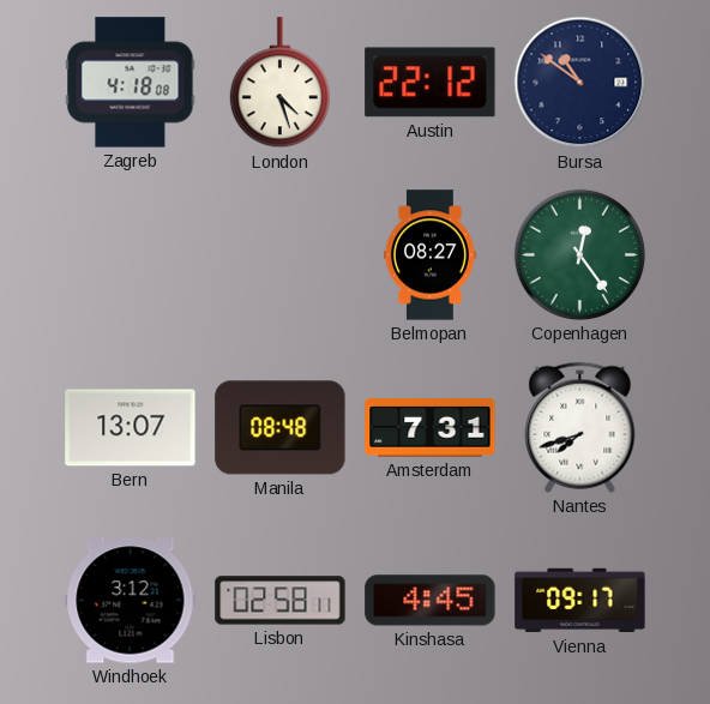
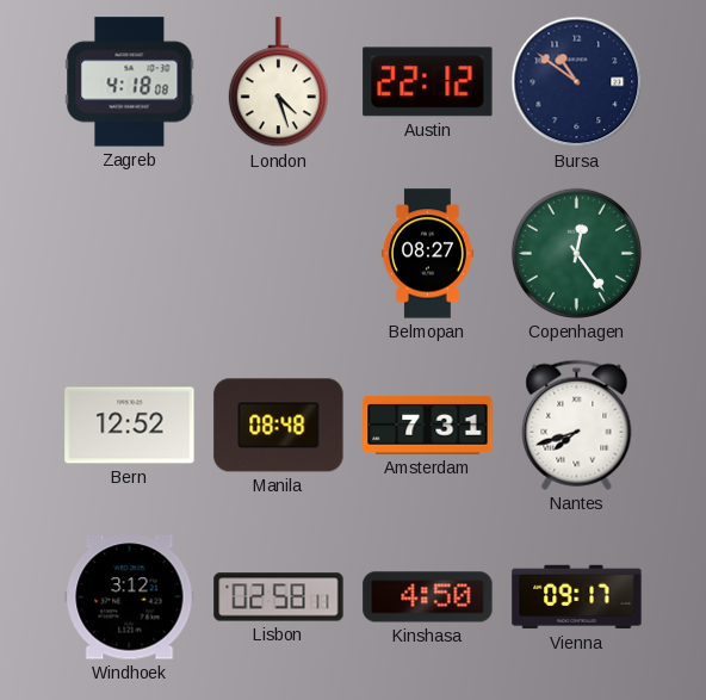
Bern: 13:07 -> 12:52 (130, 426)
Kinshasa: 4:45 -> 4:50 (428, 597)
